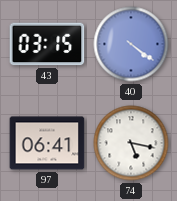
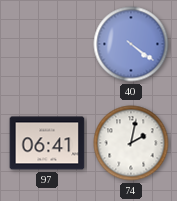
43: 03:15 -> none (47, 44)
74: 5:17 -> 2:02 (131, 143)
